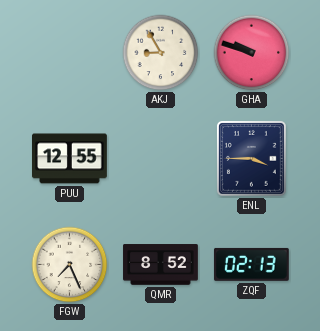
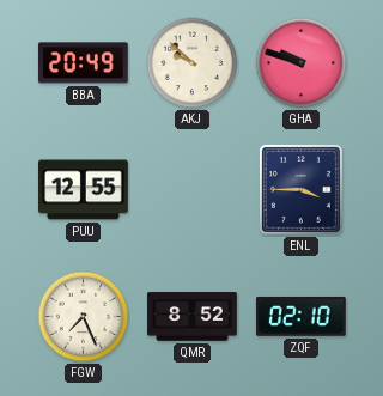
BBA: none -> 20:49 (83, 63)
AKJ: 8:55 -> 9:52 (193, 63)
ZQF: 02:13 -> 02:10 (300, 316)
